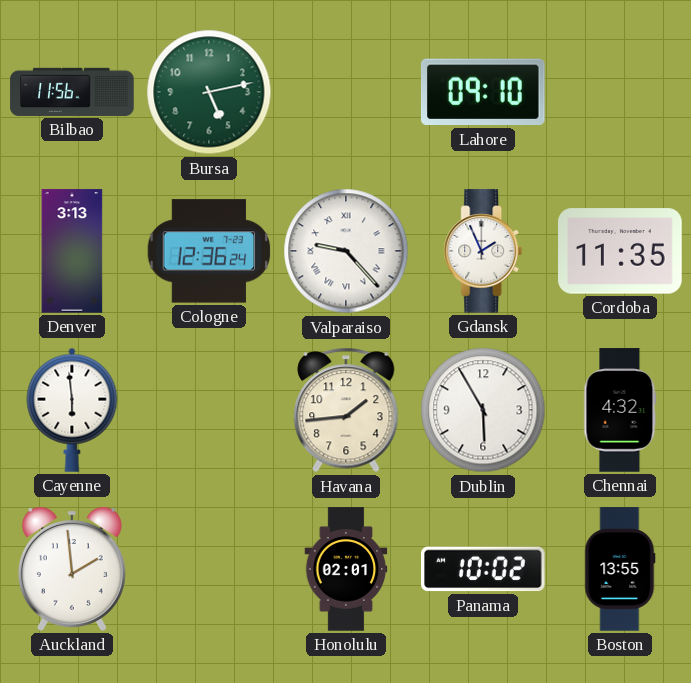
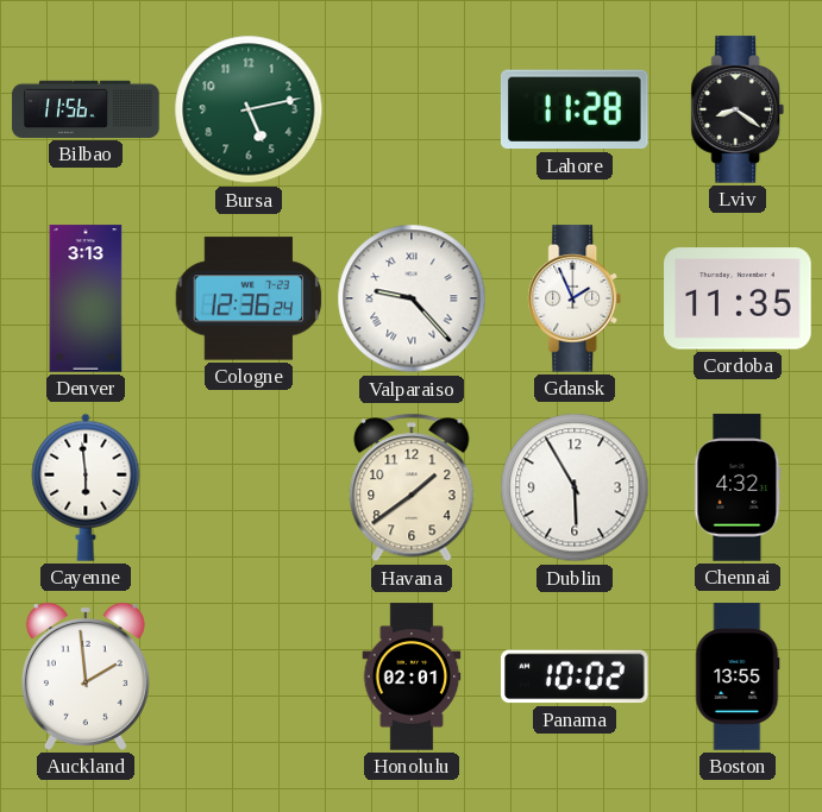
Lahore: 09:10 -> 11:28 (575, 109)
Lviv: none -> 8:21 (738, 109)
Havana: 1:44 -> 1:39 (412, 487)
